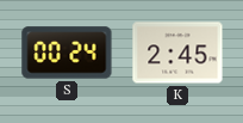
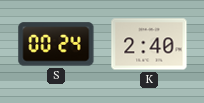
K: 2:45 -> 2:40 (149, 44)
